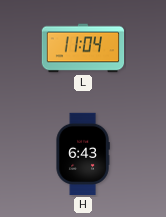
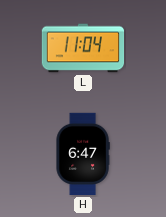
H: 6:43 -> 6:47 (83, 154)
